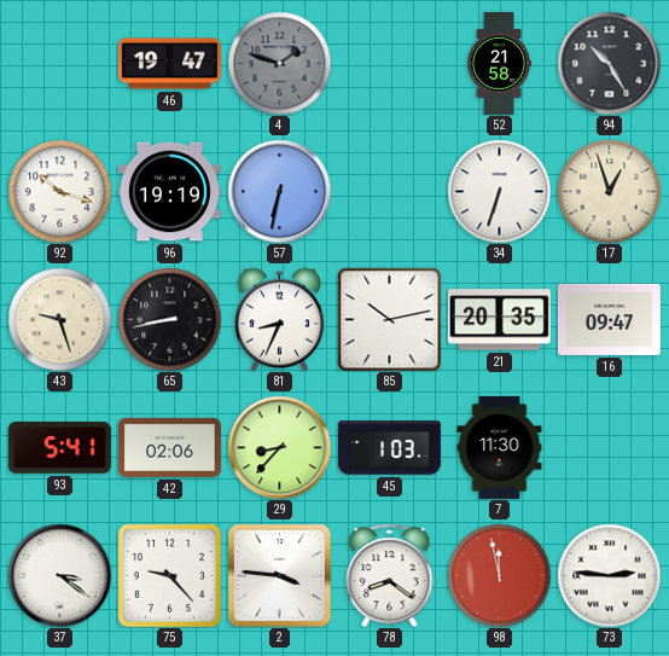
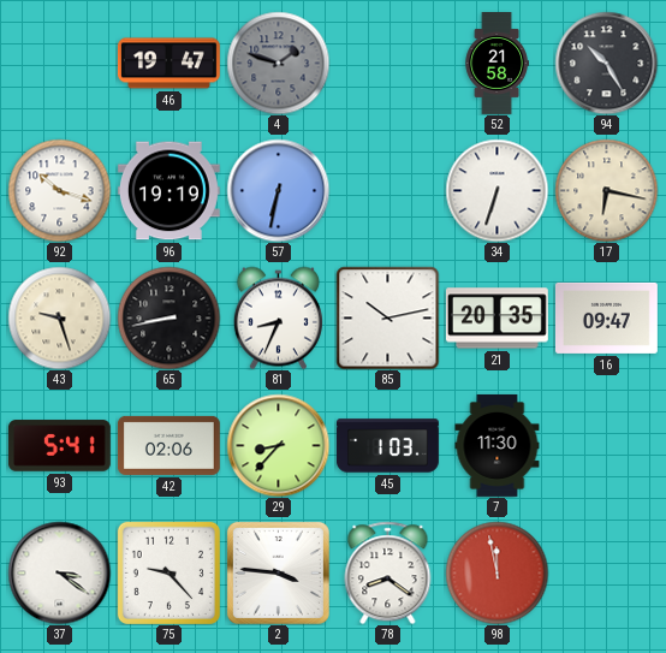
17: 12:57 -> 6:17 (606, 190)
73: 2:46 -> none (609, 575)
